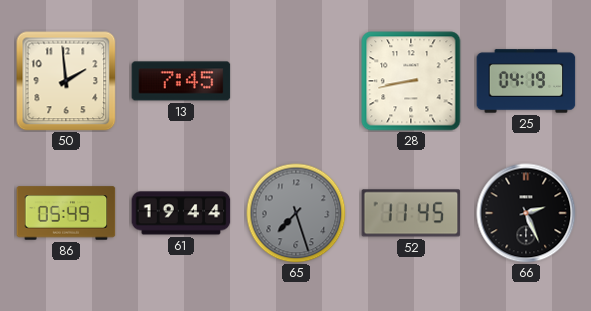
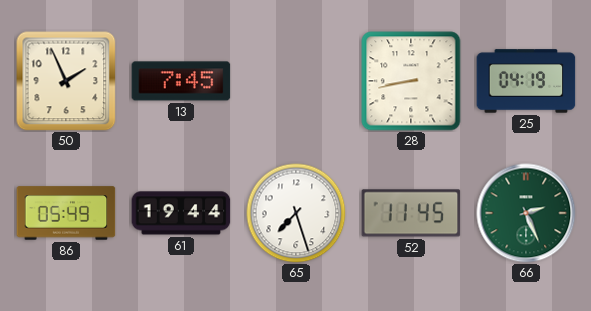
50: 1:59 -> 1:56 (66, 81)
65 dial: grey -> white (296, 213)
66 dial: black -> green (526, 213)
